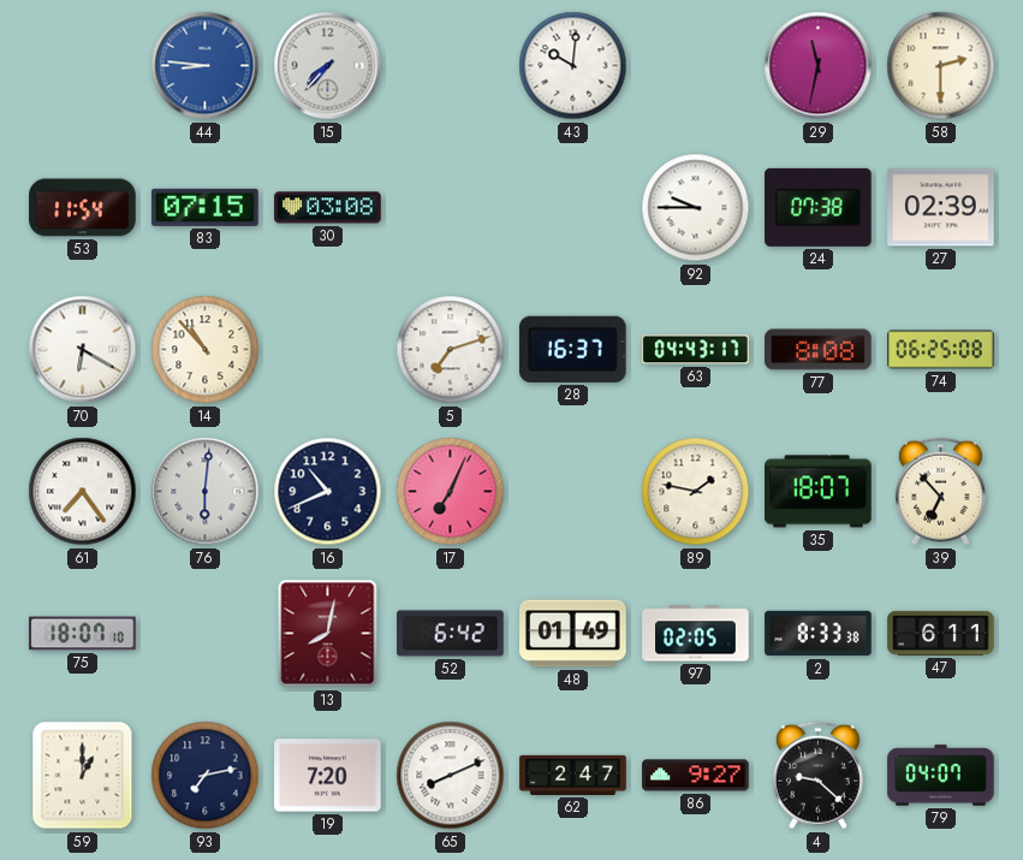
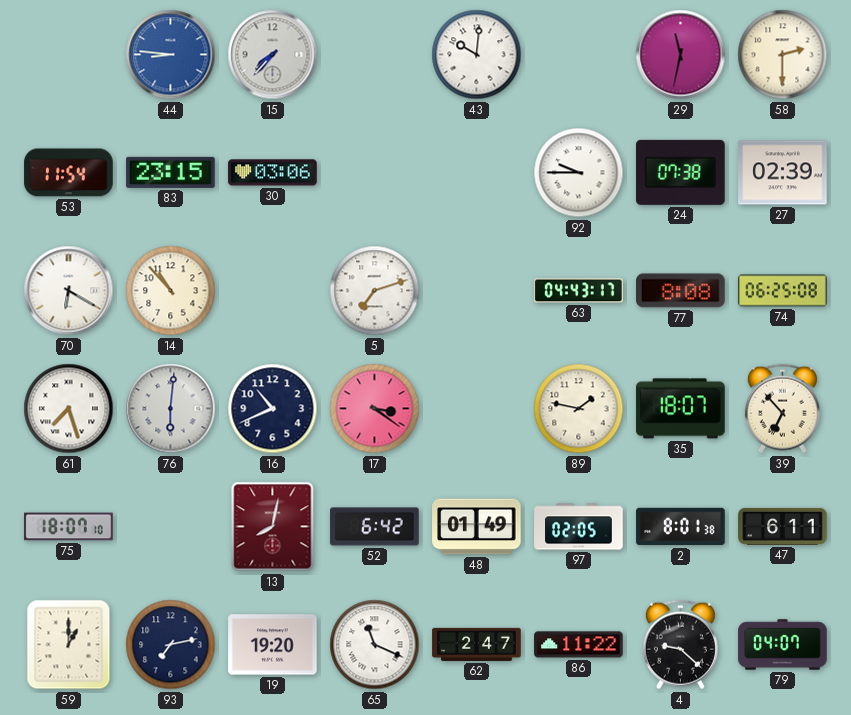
83: 07:15 -> 23:15 (171, 172)
30: 03:08 -> 03:06 (273, 173)
28: 16:37 -> none (573, 349)
61: 7:24 -> 7:27 (69, 409)
17: 7:04 -> 3:21 (375, 409)
2: 8:33 -> 8:01 (681, 527)
19: 7:20 -> 19:20 (273, 645)
65: 8:11 -> 11:19 (375, 645)
86: 9:27 -> 11:22 (579, 645)
